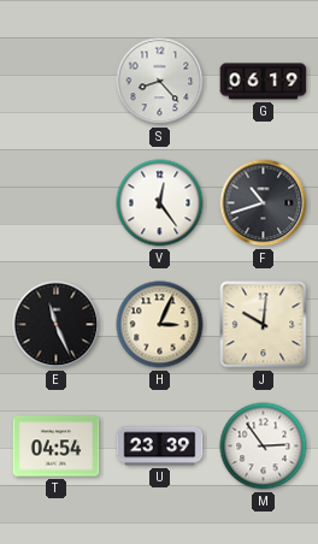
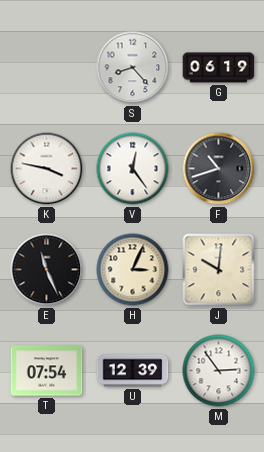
K: none -> 3:47 (47, 169)
T: 04:54 -> 07:54 (47, 371)
U: 23:39 -> 12:39 (133, 371)
